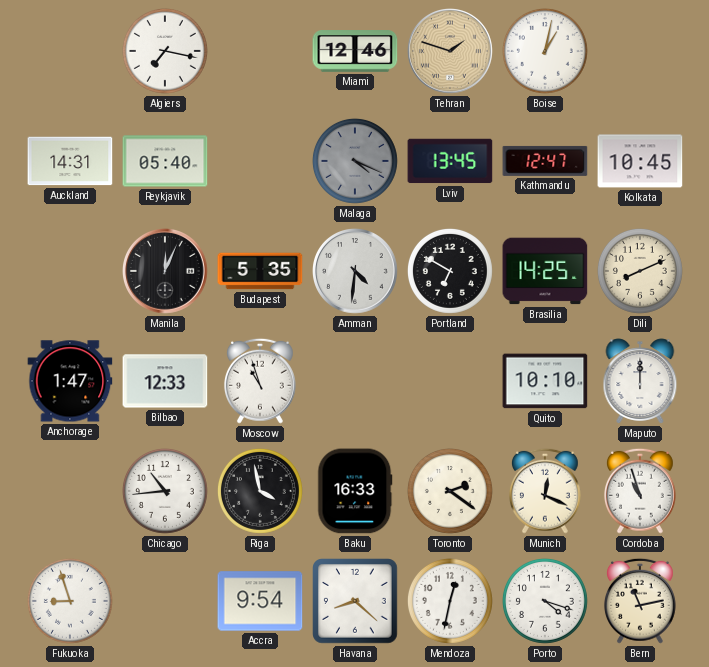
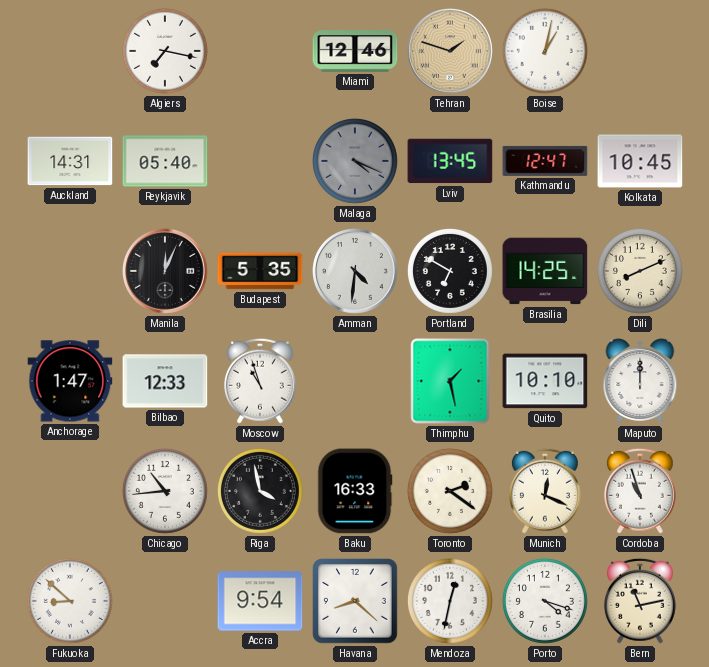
Thimphu: none -> 1:28 (450, 381)
Fukuoka: 8:57 -> 8:52 (70, 601)
